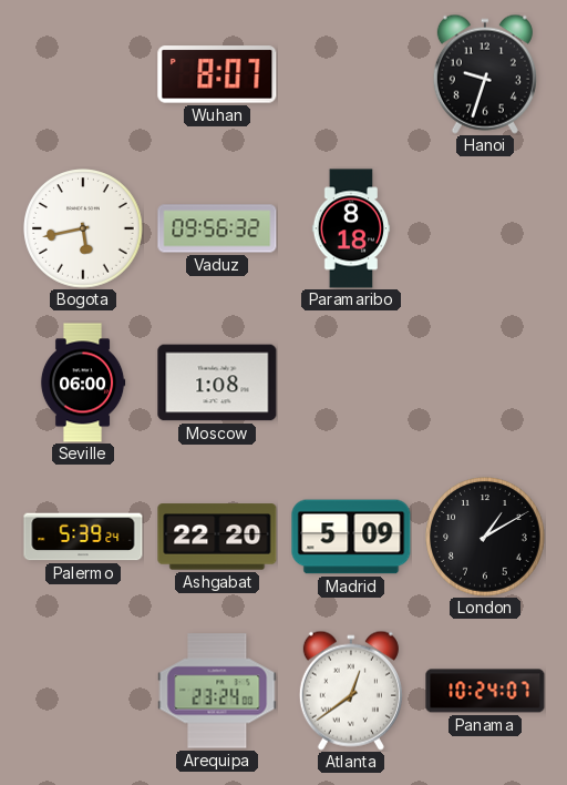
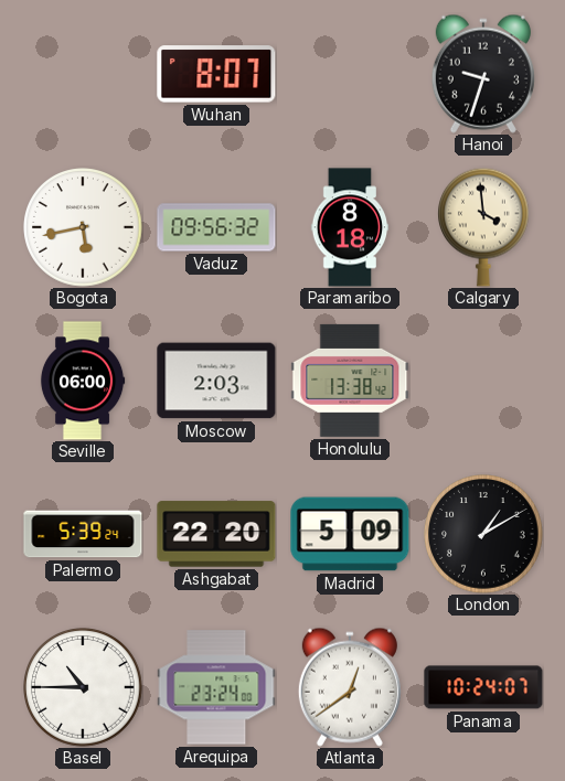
Calgary: none -> 3:59 (484, 227)
Moscow: 1:08 -> 2:03 (216, 381)
Honolulu: none -> 13:38 (350, 381)
Basel: none -> 10:45 (83, 687)
